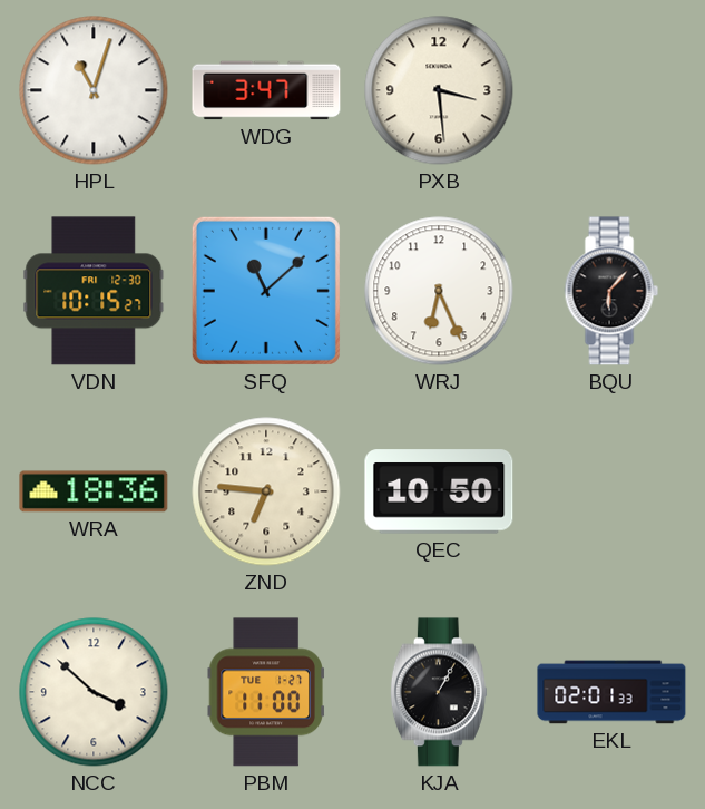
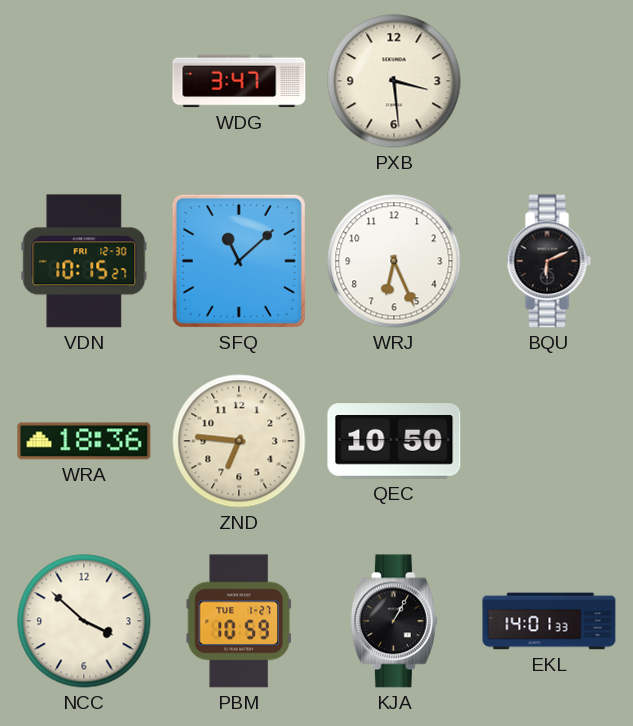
HPL: 11:03 -> none (94, 90)
BQU: 6:07 -> 6:11 (549, 261)
PBM: 11:00 -> 10:59 (239, 621)
EKL: 02:01 -> 14:01 (549, 621)
